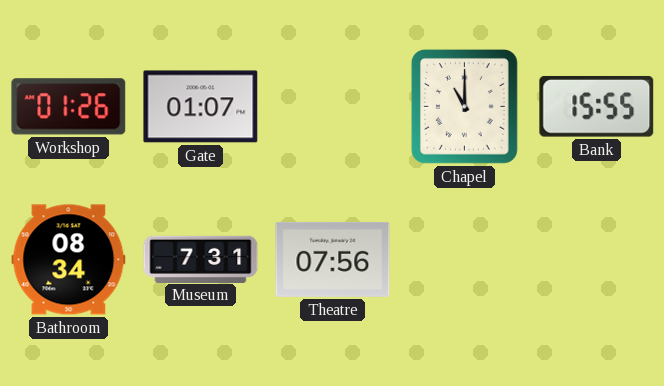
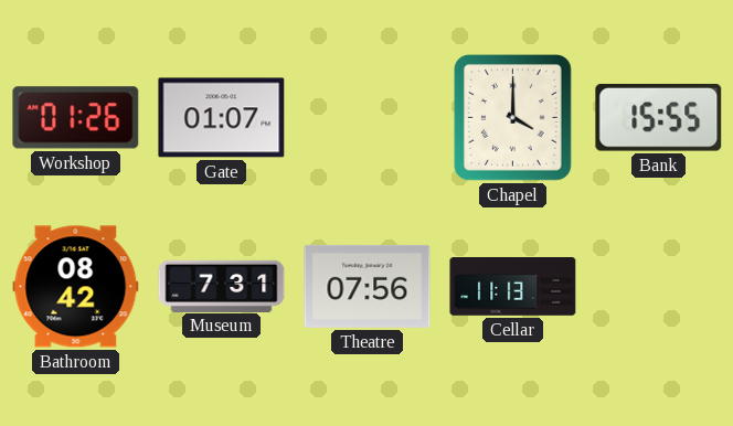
Chapel: 11:00 -> 4:00 (512, 117)
Bathroom: 08:34 -> 08:42 (76, 287)
Cellar: none -> 11:13 (513, 287)
